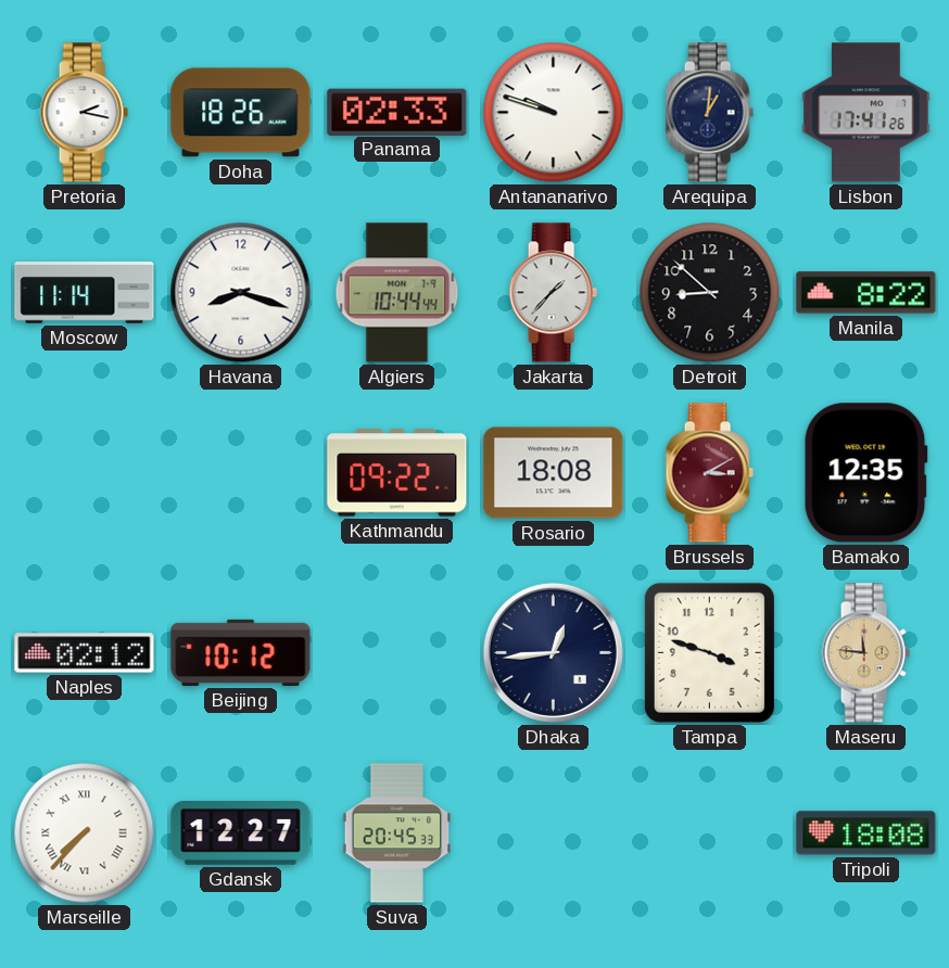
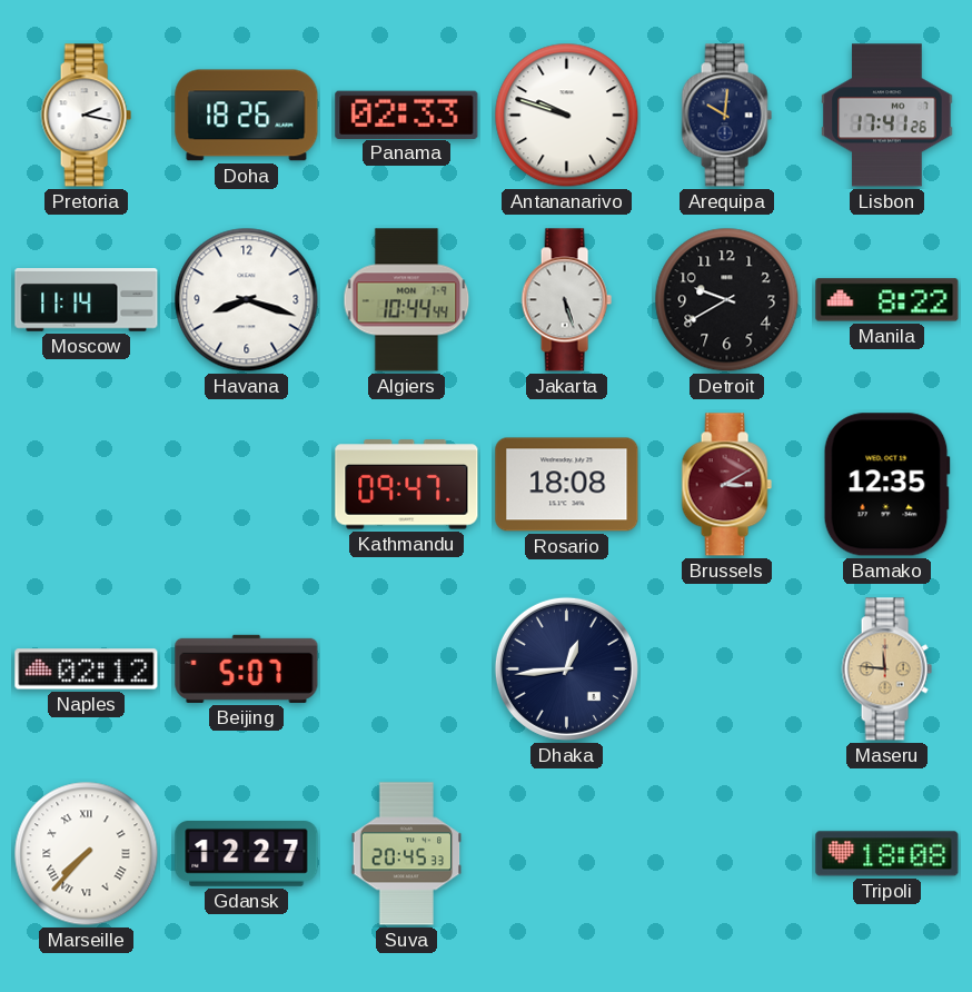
Arequipa: 1:01 -> 10:01 (726, 116)
Jakarta: 1:37 -> 5:27 (566, 300)
Detroit: 8:52 -> 9:40 (727, 300)
Kathmandu: 09:22 -> 09:47 (407, 485)
Beijing: 10:12 -> 5:07 (247, 668)
Tampa: 3:48 -> none (709, 652)
